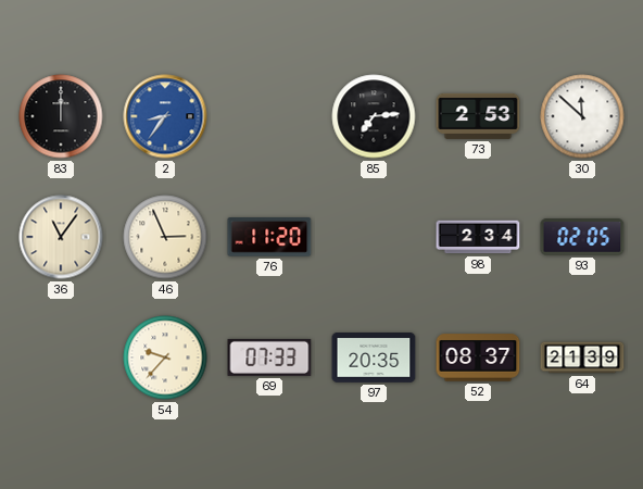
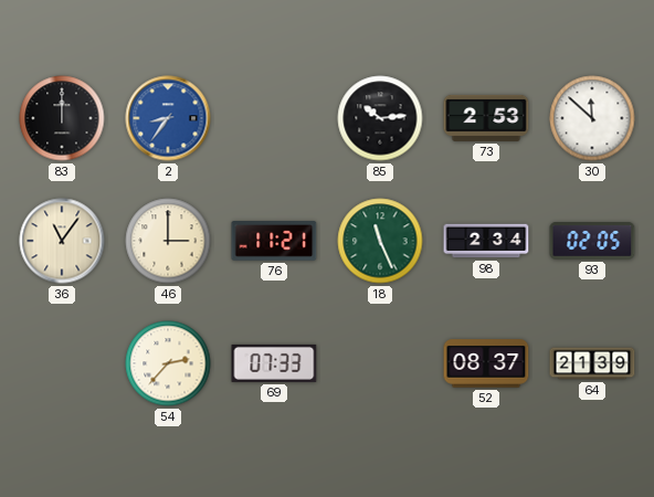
85: 7:14 -> 10:14 (380, 118)
46: 2:56 -> 3:00 (168, 241)
76: 11:20 -> 11:21 (274, 242)
18: none -> 11:26 (380, 241)
54: 9:37 -> 2:37 (168, 363)
97: 20:35 -> none (374, 359)
